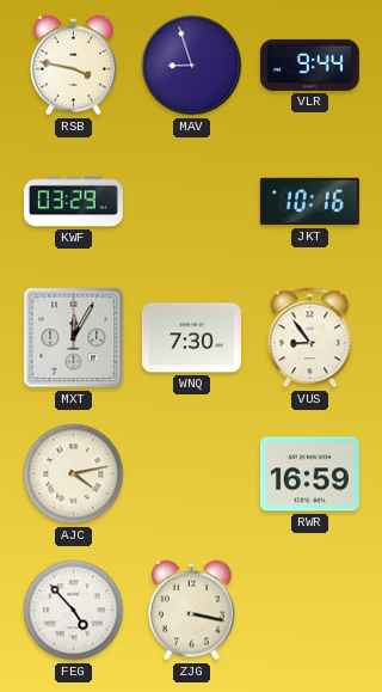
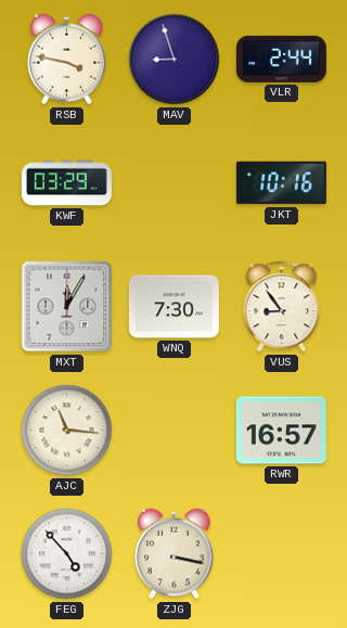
VLR: 9:44 -> 2:44 (281, 59)
AJC: 4:13 -> 11:16 (67, 431)
RWR: 16:59 -> 16:57 (281, 431)
